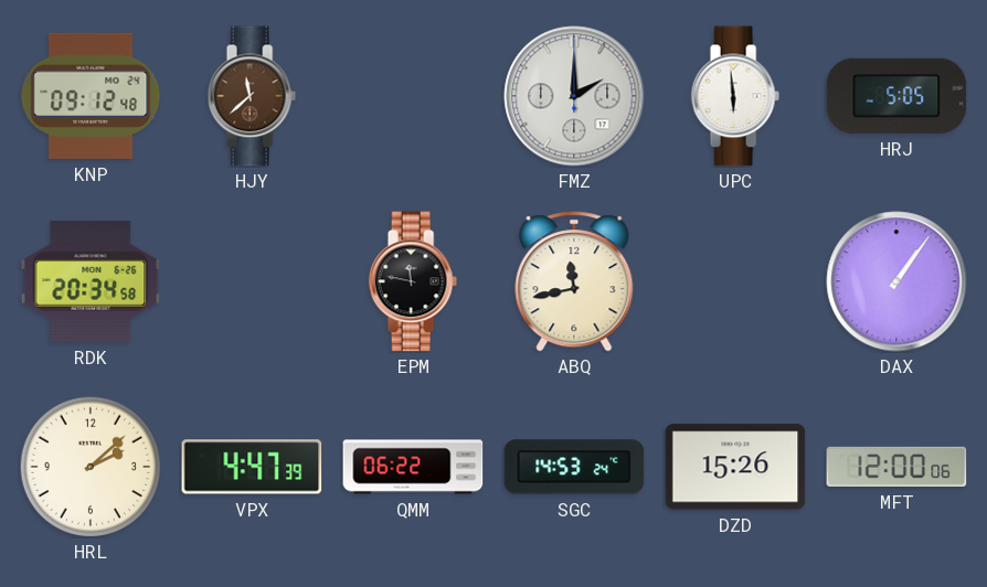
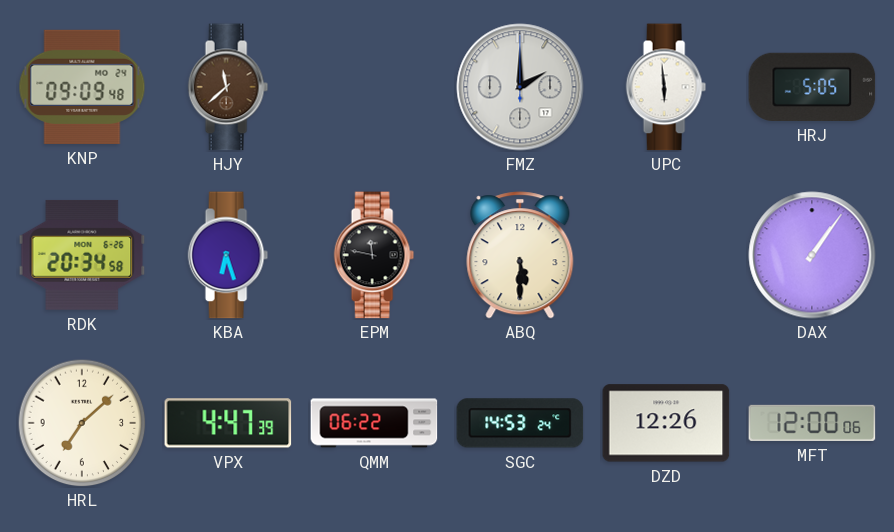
KNP: 09:12 -> 09:09 (82, 87)
KBA: none -> 6:27 (228, 255)
ABQ: 11:43 -> 5:30 (520, 255)
HRL: 2:08 -> 7:08 (82, 423)
DZD: 15:26 -> 12:26 (666, 423)
